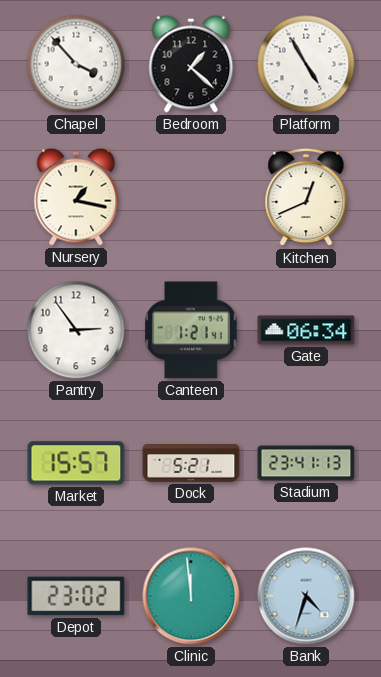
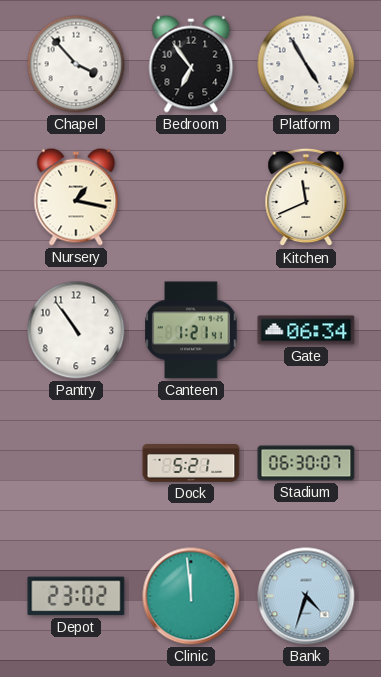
Bedroom: 1:22 -> 6:54 (191, 64)
Kitchen: 12:41 -> 11:41 (306, 197)
Pantry: 2:54 -> 10:54 (76, 330)
Market: 15:57 -> none (76, 463)
Stadium: 23:41 -> 06:30 (306, 463)
